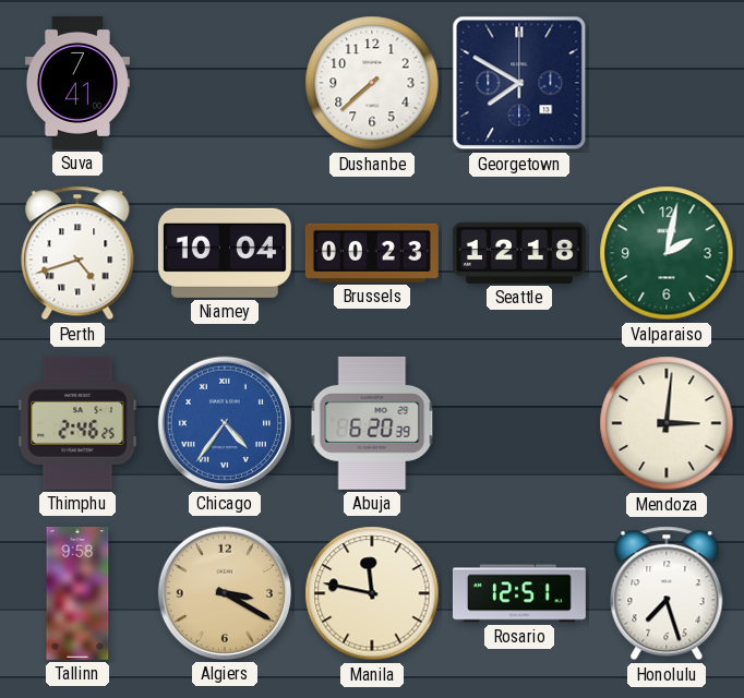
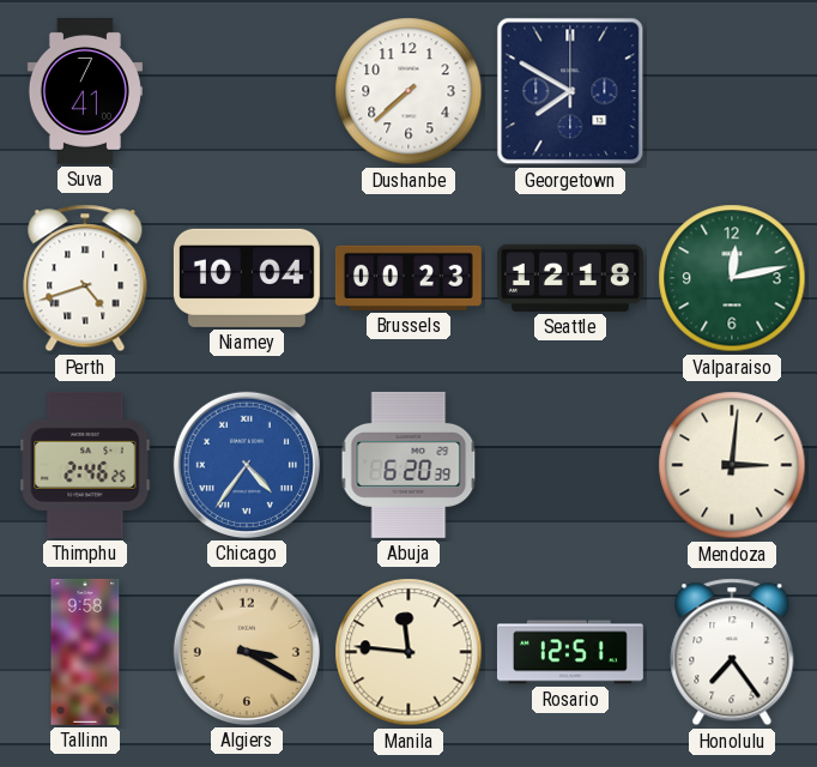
Valparaiso: 2:02 -> 12:13 (732, 278)
Manila: 11:47 -> 11:46 (408, 652)
Honolulu: 7:27 -> 7:24 (732, 652)
